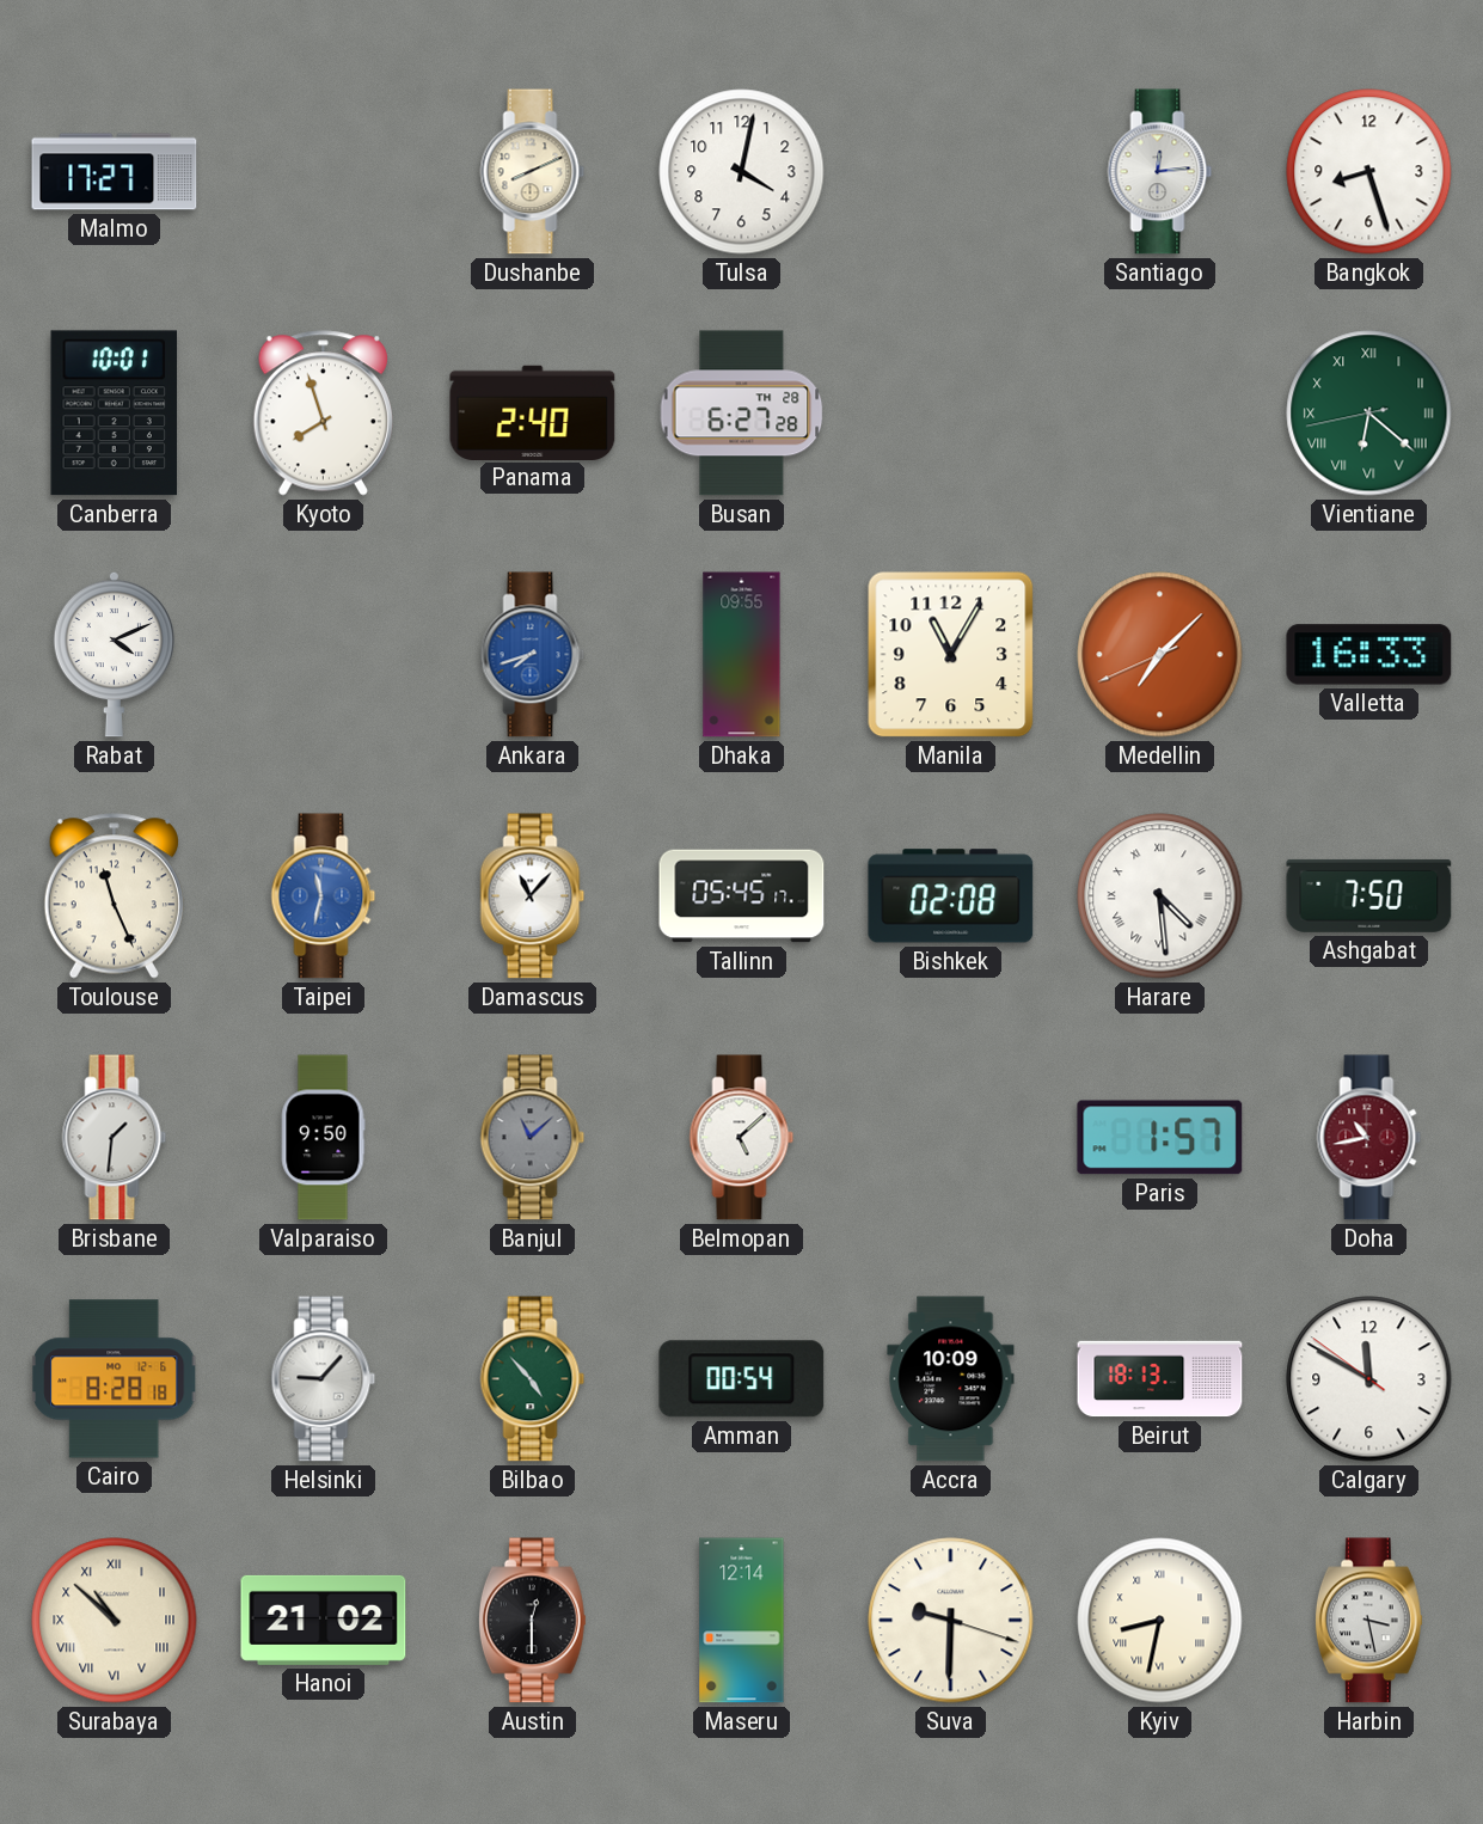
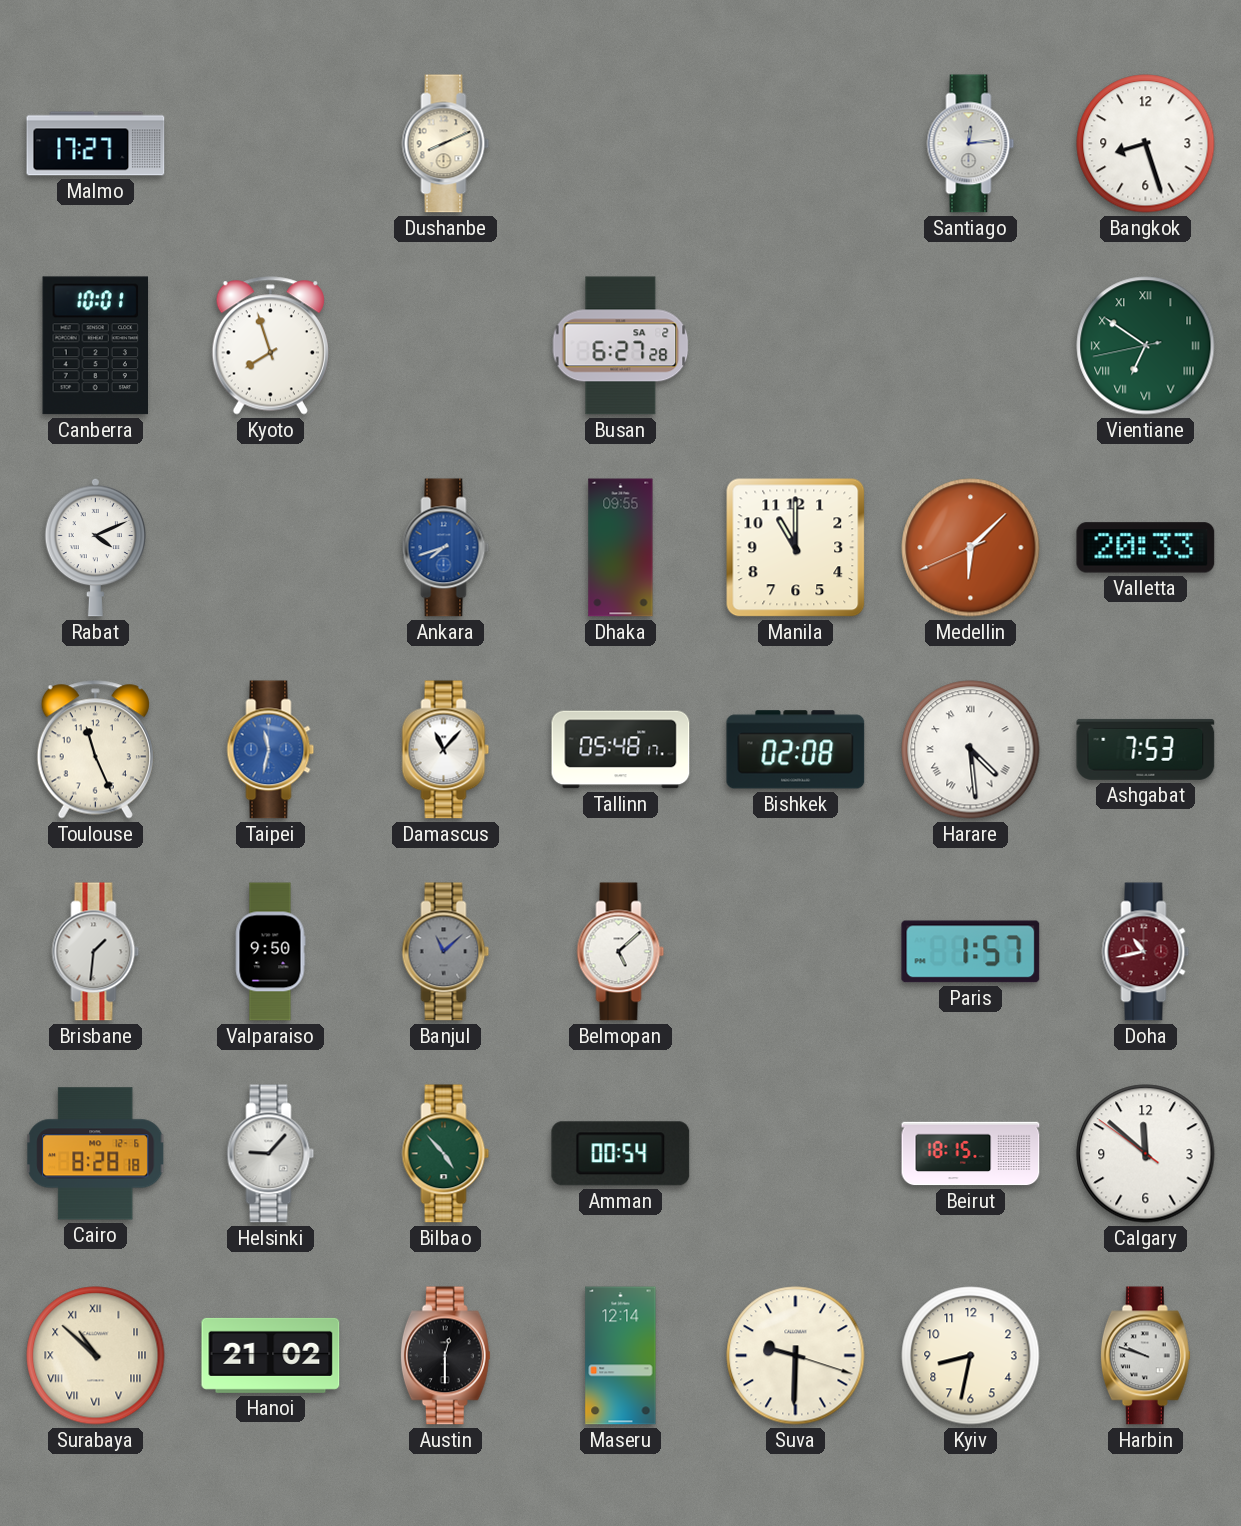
Tulsa: 4:02 -> none (742, 172)
Panama: 2:40 -> none (533, 412)
Busan date: TH 28 -> SA 2 (621, 346)
Vientiane: 6:21 -> 6:50 (1146, 346)
Manila: 11:05 -> 11:00 (796, 548)
Medellin: 7:07 -> 6:07 (971, 548)
Valletta: 16:33 -> 20:33 (1146, 548)
Tallinn: 05:45 -> 05:48 (621, 750)
Ashgabat: 7:50 -> 7:53 (1146, 749)
Accra: 10:09 -> none (951, 1379)
Beirut: 18:13 -> 18:15 (971, 1154)
Calgary: 11:49 -> 11:51 (1146, 1154)
Kyiv numerals: Roman -> Arabic (971, 1356)
Harbin: 3:28 -> 9:48 (1145, 1356)
